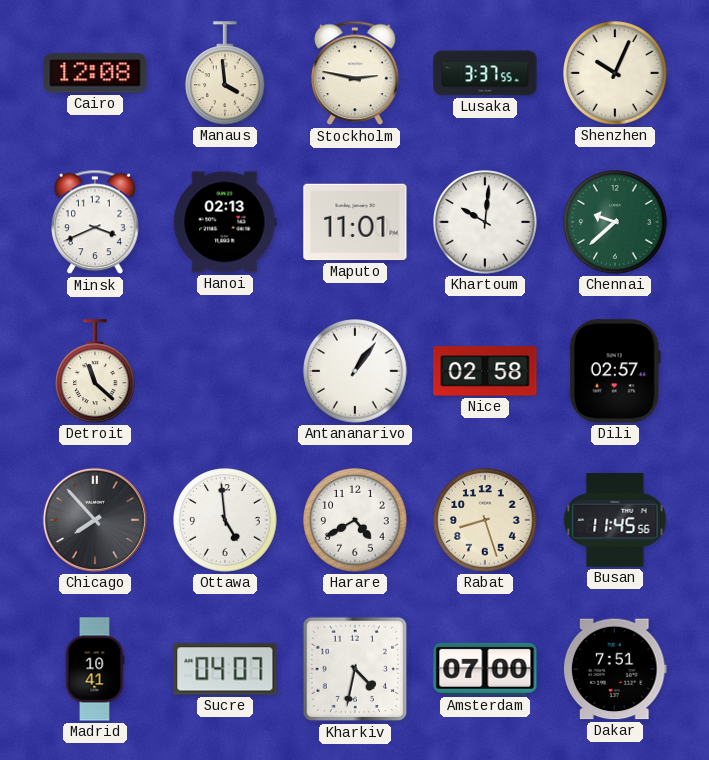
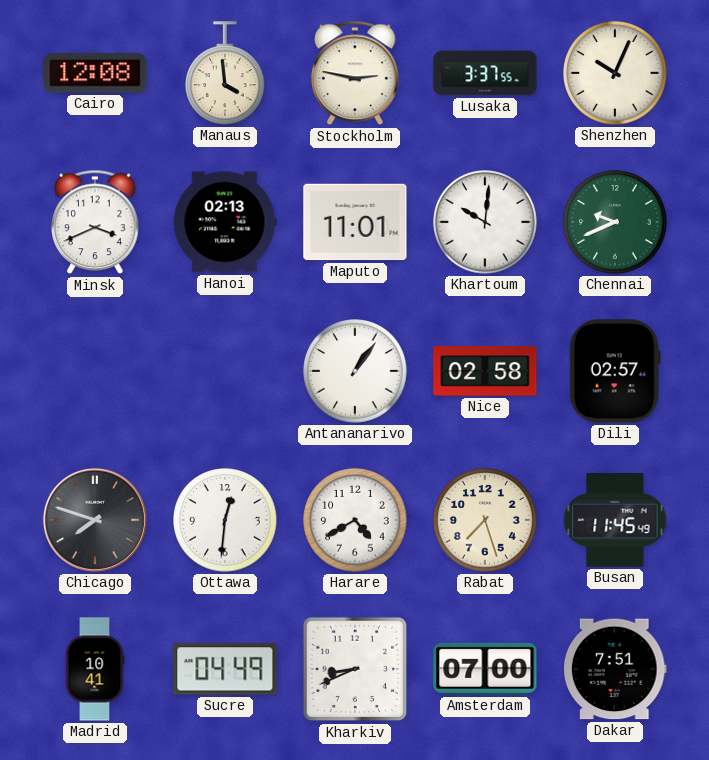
Chennai: 9:38 -> 9:41 (615, 222)
Detroit: 11:22 -> none (96, 371)
Chicago: 7:53 -> 7:48 (95, 520)
Ottawa: 4:59 -> 12:31 (225, 520)
Rabat: 8:27 -> 7:27 (485, 520)
Busan: 11:45:56 -> 11:45:49 (615, 521)
Sucre: 04:07 -> 04:49 (225, 669)
Kharkiv: 4:32 -> 8:41 (355, 669)
